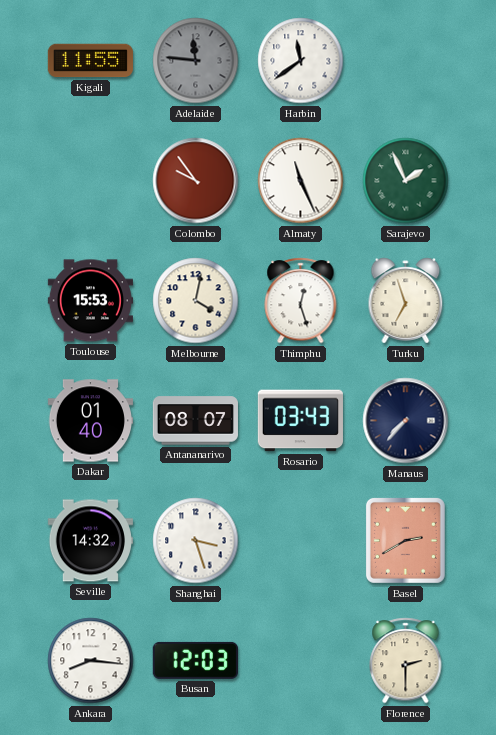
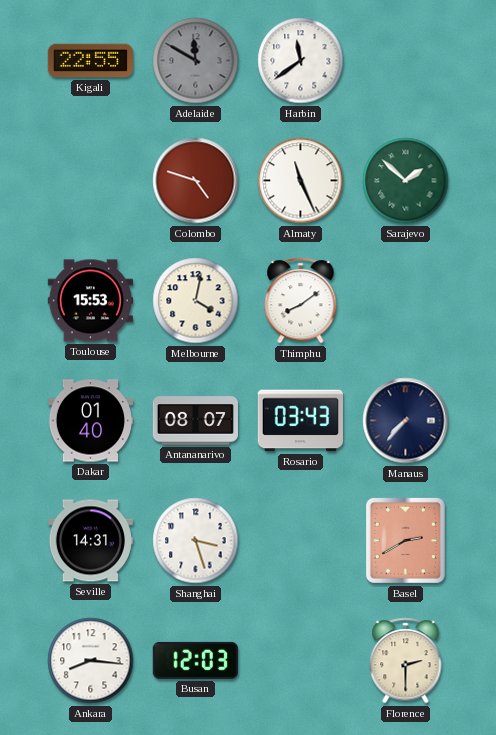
Kigali: 11:55 -> 22:55 (90, 61)
Adelaide: 11:46 -> 11:50 (196, 61)
Colombo: 9:54 -> 4:48 (196, 181)
Sarajevo: 1:56 -> 1:52 (406, 181)
Thimphu: 12:27 -> 8:09 (301, 301)
Turku: 6:57 -> none (406, 301)
Seville: 14:32 -> 14:31 (90, 541)
